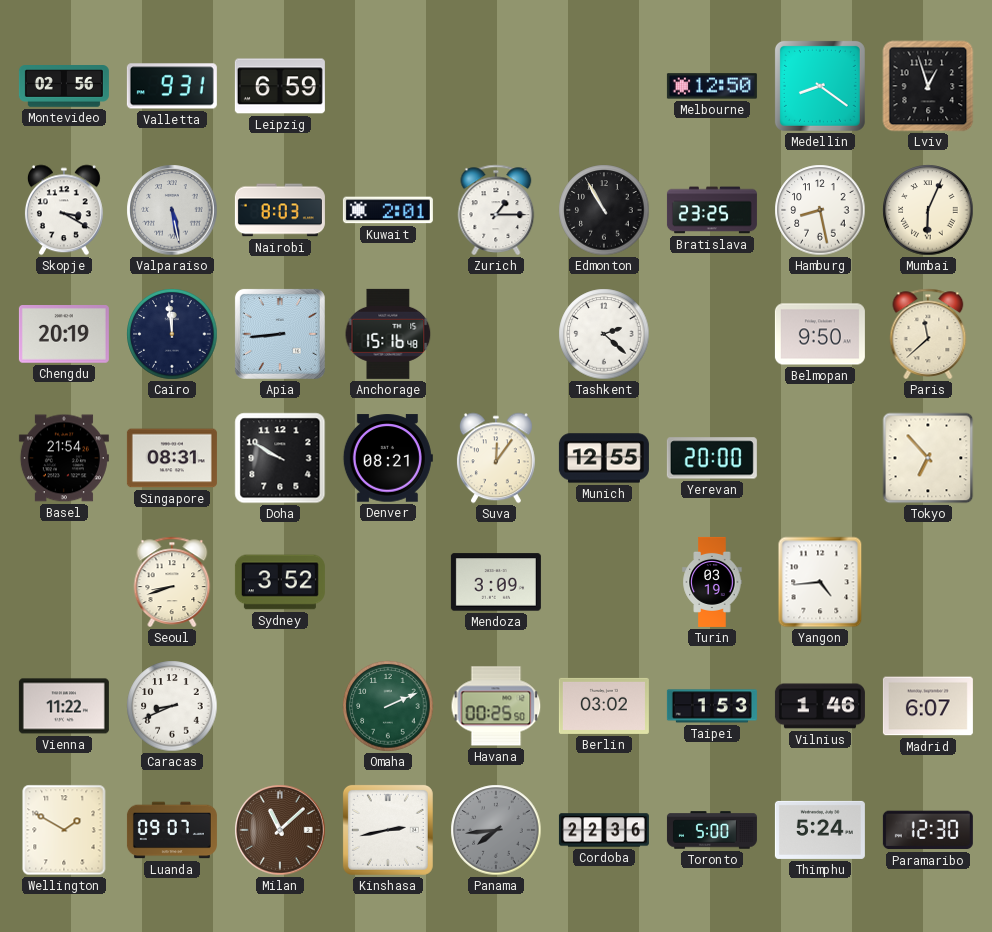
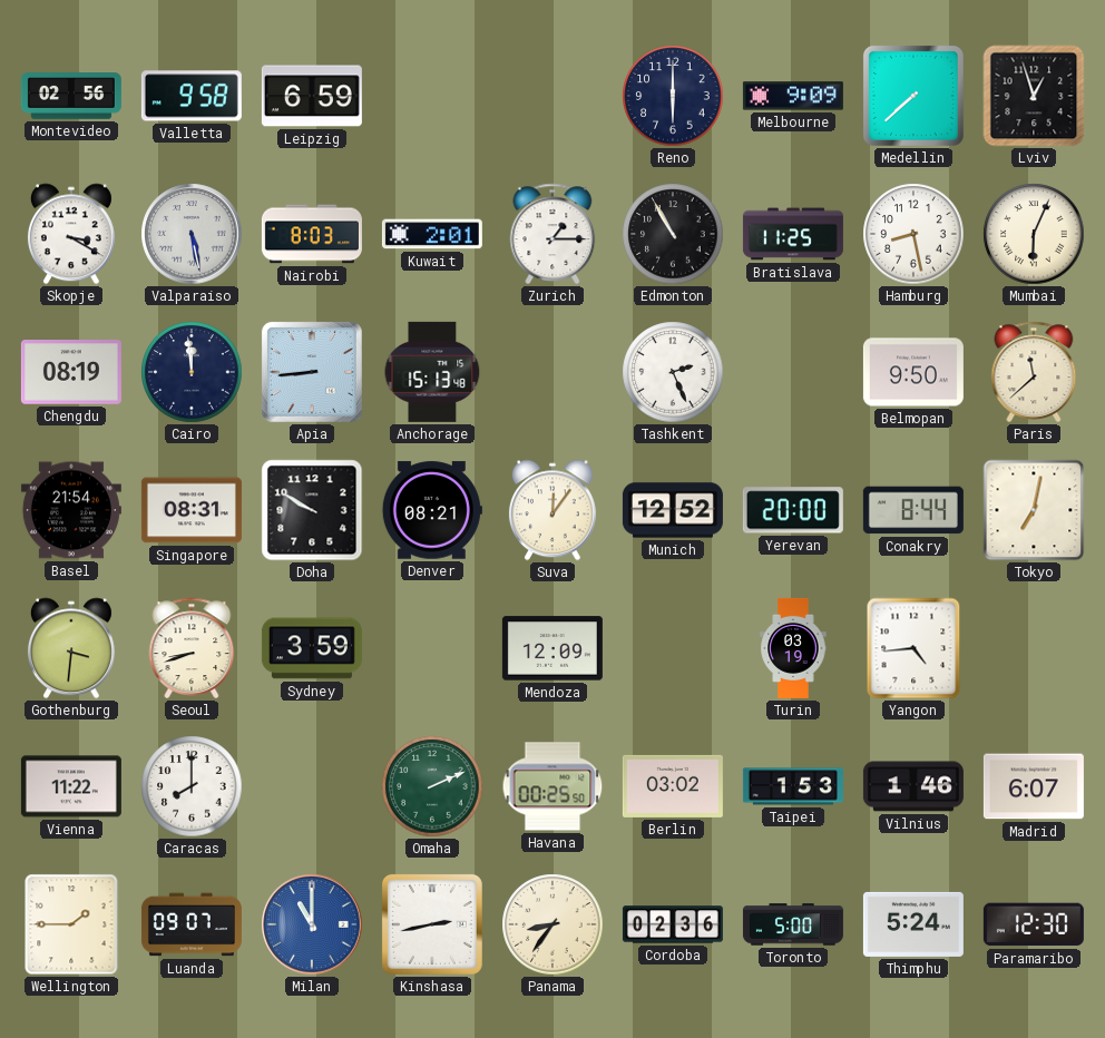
Valletta: 9:31 -> 9:58 (192, 96)
Reno: none -> 6:00 (673, 96)
Melbourne: 12:50 -> 9:09 (793, 96)
Medellin: 8:21 -> 7:38 (913, 96)
Bratislava: 23:25 -> 11:25 (793, 234)
Chengdu: 20:19 -> 08:19 (71, 372)
Anchorage: 15:16 -> 15:13 (432, 372)
Tashkent: 2:22 -> 2:26 (673, 372)
Munich: 12:55 -> 12:52 (673, 510)
Conakry: none -> 8:44 (913, 510)
Tokyo: 6:53 -> 7:02 (1034, 510)
Gothenburg: none -> 3:31 (71, 648)
Sydney: 3:52 -> 3:59 (312, 648)
Mendoza: 3:09 -> 12:09 (552, 648)
Caracas: 8:41 -> 8:00 (192, 786)
Wellington: 1:50 -> 1:45 (71, 924)
Milan: 11:08 -> 11:00 (312, 924)
Milan dial: brown -> blue (312, 924)
Panama: 7:44 -> 8:36 (552, 924)
Panama dial: grey -> cream (552, 924)
Cordoba: 22:36 -> 02:36 (673, 924)
